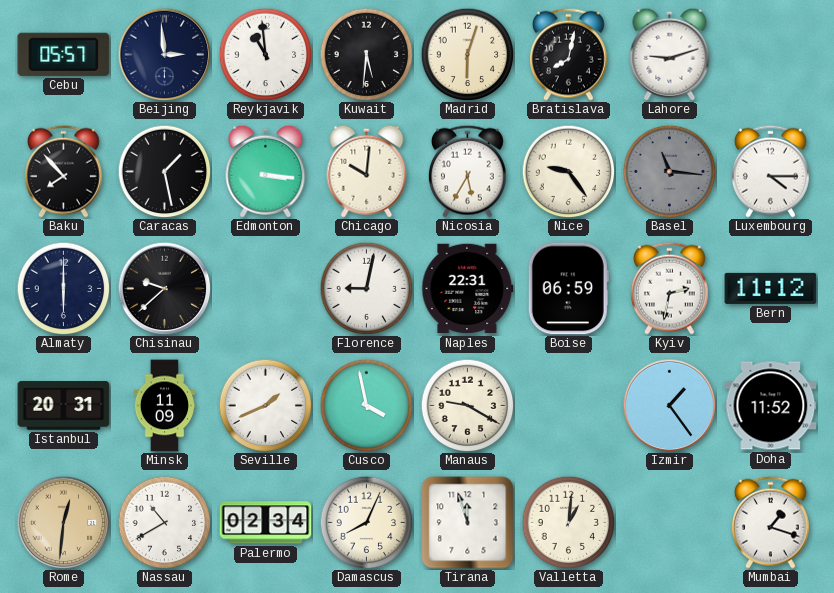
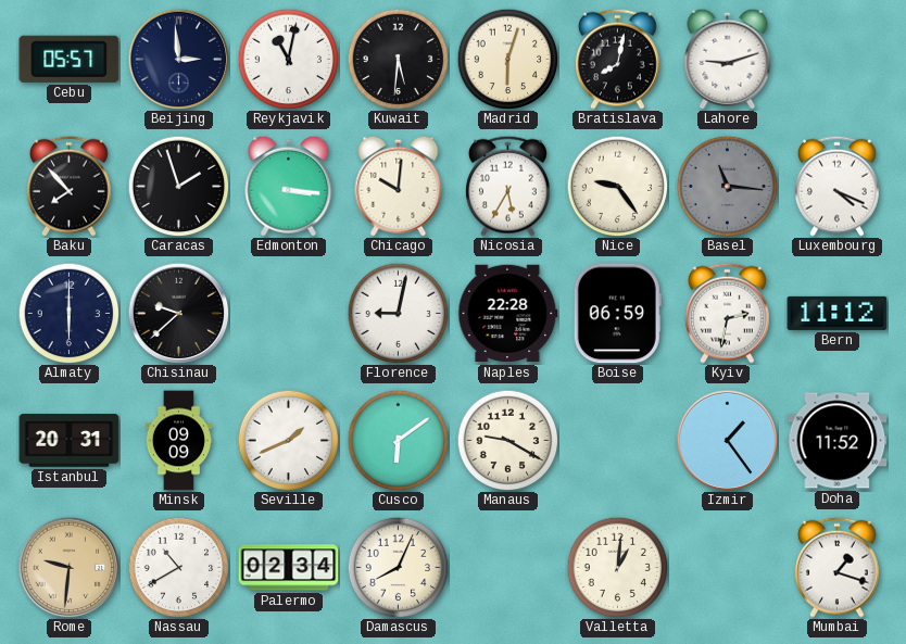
Reykjavik: 10:59 -> 11:02 (288, 59)
Caracas: 1:28 -> 1:57 (178, 186)
Luxembourg: 4:15 -> 4:19 (838, 186)
Naples: 22:31 -> 22:28 (508, 314)
Minsk: 11:09 -> 09:09 (179, 441)
Cusco: 3:58 -> 6:09 (398, 440)
Rome: 12:31 -> 9:31 (68, 567)
Tirana: 11:57 -> none (468, 523)
